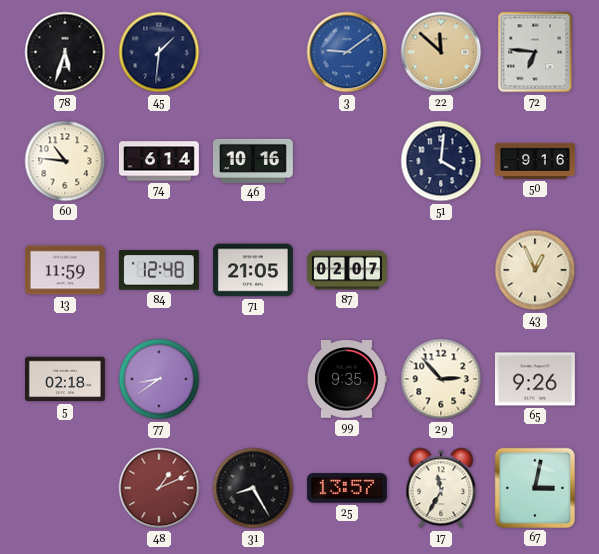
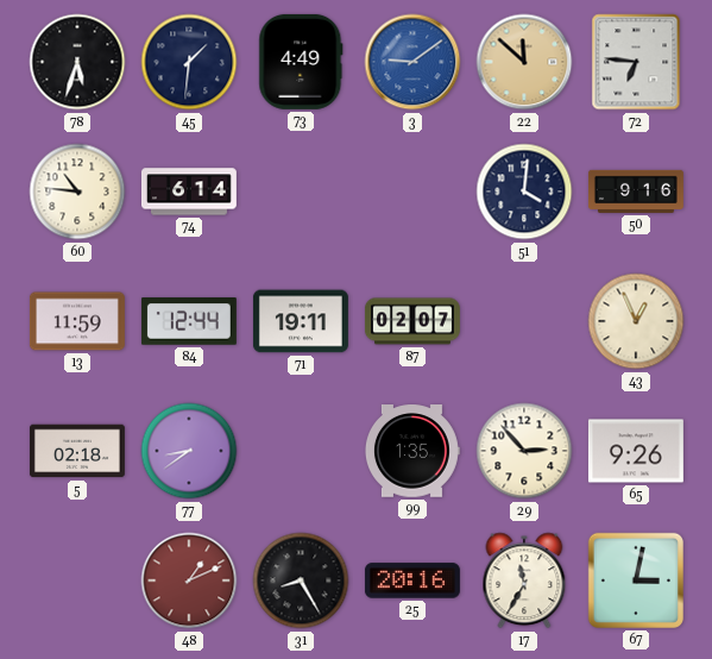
73: none -> 4:49 (301, 62)
46: 10:16 -> none (253, 161)
84: 12:48 -> 12:44 (189, 321)
71: 21:05 -> 19:11 (301, 321)
99: 9:35 -> 1:35 (411, 451)
25: 13:57 -> 20:16 (412, 580)
